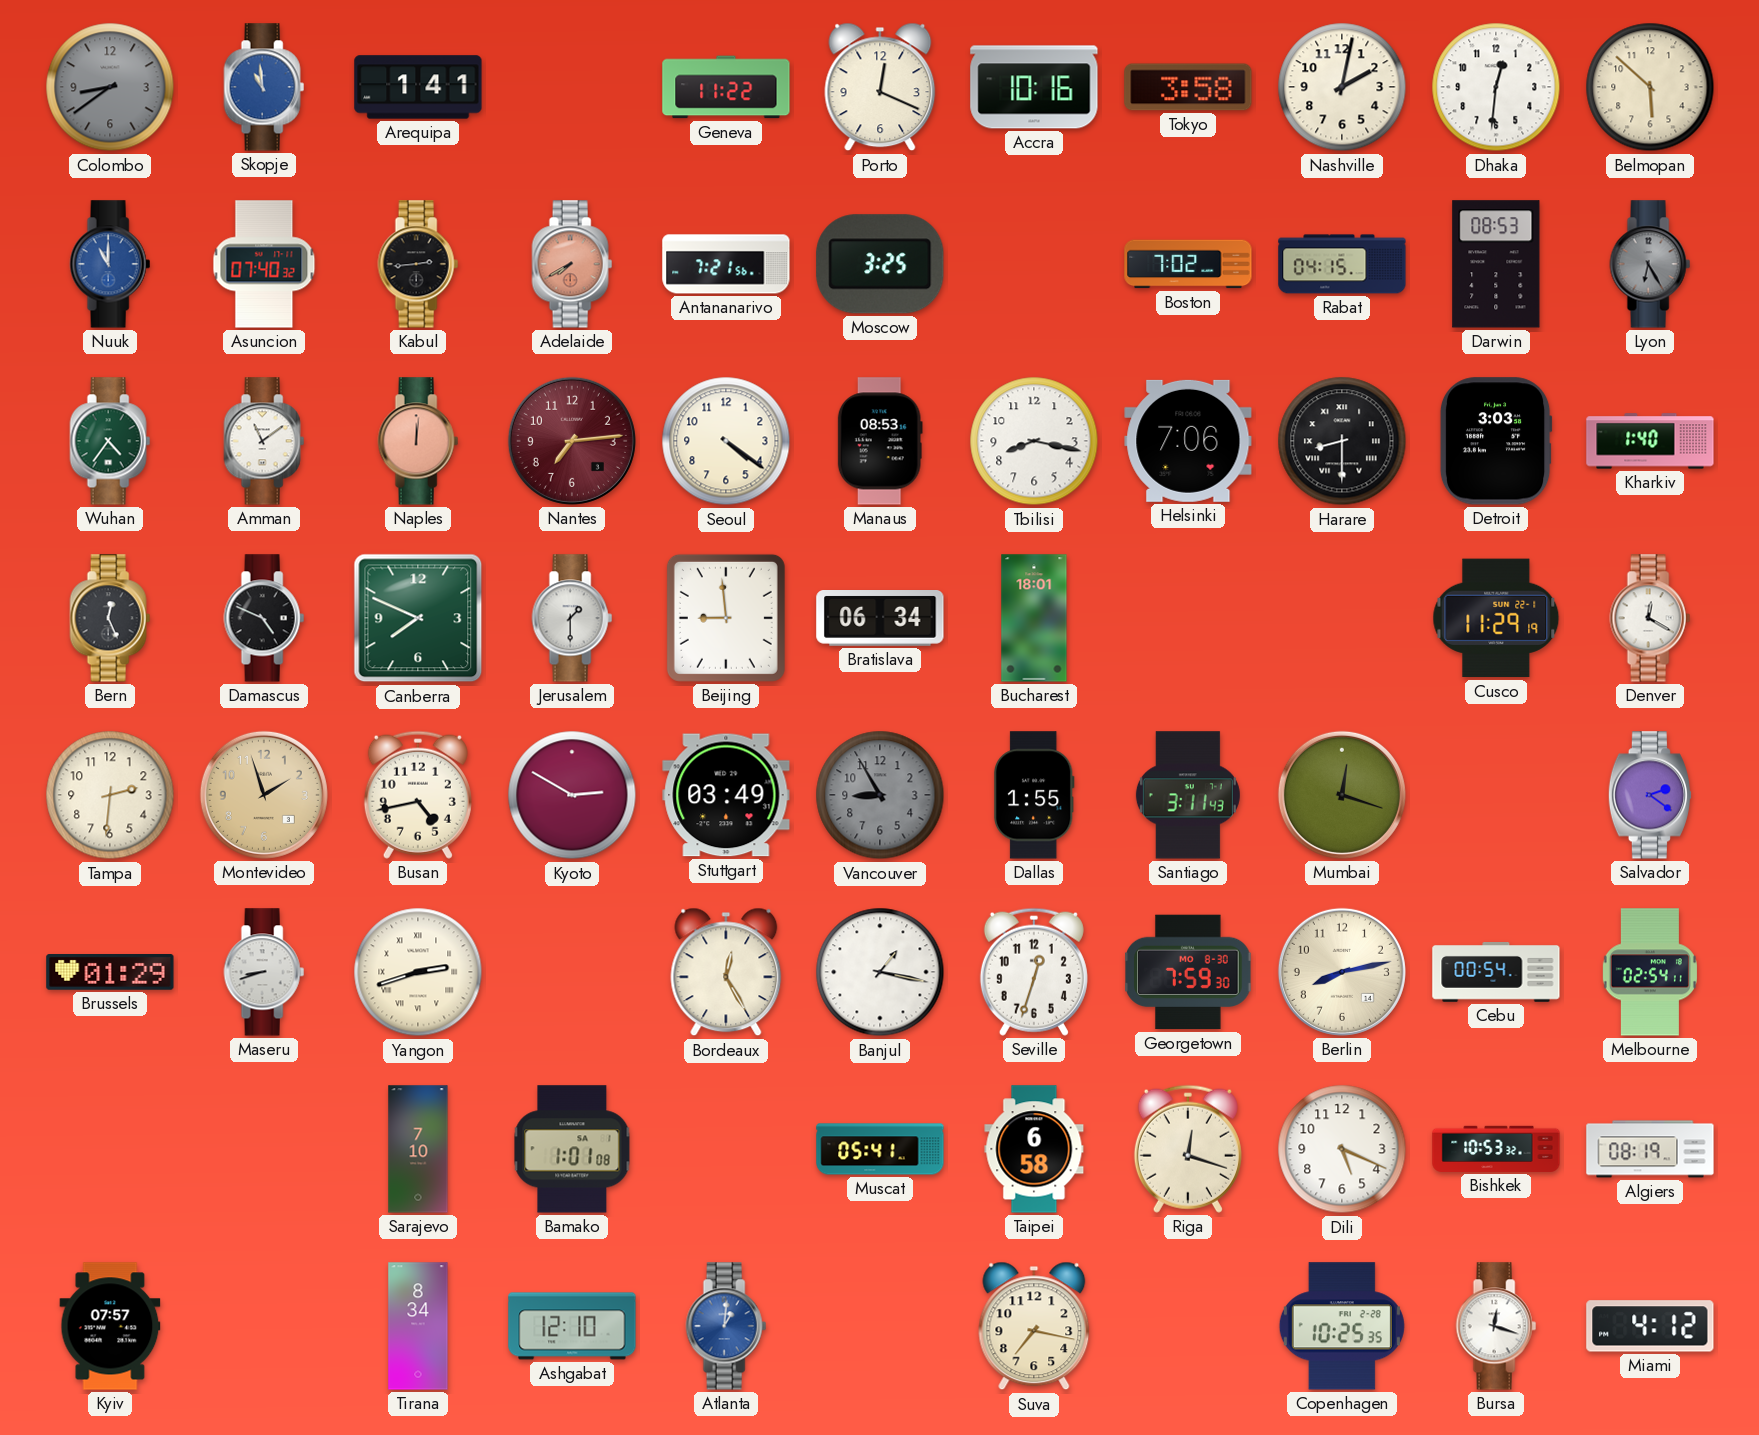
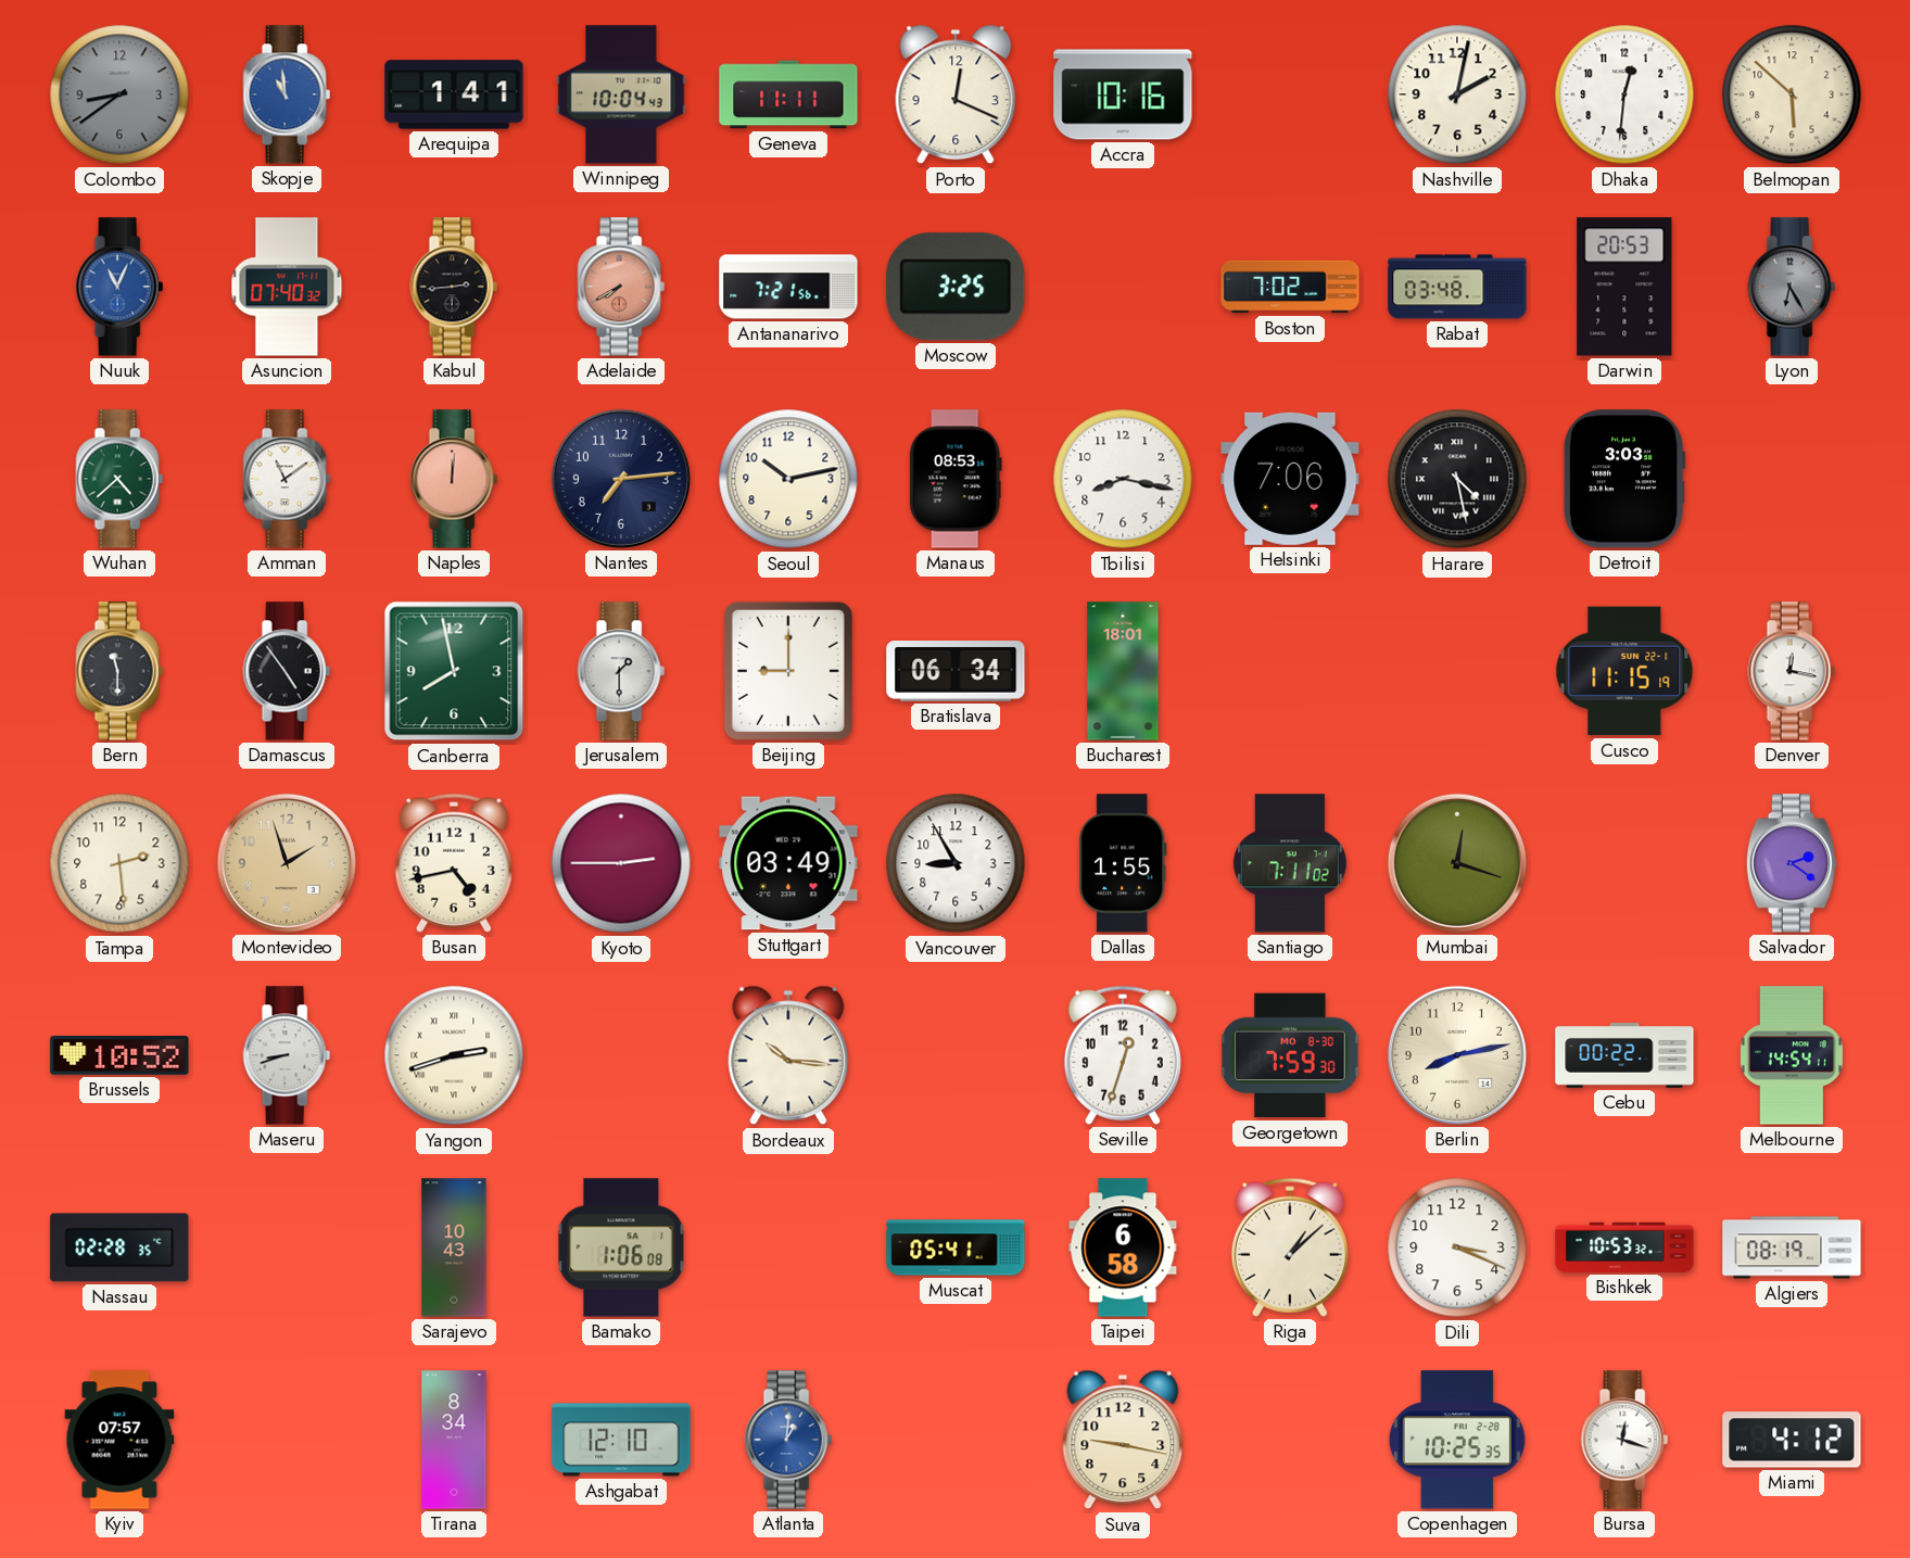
Winnipeg: none -> 10:04 (621, 94)
Geneva: 11:22 -> 11:11 (788, 94)
Tokyo: 3:58 -> none (1188, 87)
Nuuk: 11:00 -> 11:04 (119, 287)
Rabat: 04:15 -> 03:48 (1457, 287)
Darwin: 08:53 -> 20:53 (1624, 287)
Wuhan: 4:36 -> 4:38 (119, 479)
Nantes dial: burgundy -> navy (621, 479)
Seoul: 4:21 -> 10:13 (788, 479)
Harare: 8:30 -> 4:28 (1457, 479)
Kharkiv: 1:40 -> none (1650, 441)
Bern: 12:26 -> 11:30 (119, 671)
Damascus: 4:49 -> 4:54 (287, 671)
Canberra: 7:49 -> 7:58 (454, 671)
Beijing: 8:59 -> 9:00 (788, 671)
Cusco: 11:29 -> 11:15 (1624, 671)
Denver: 12:20 -> 12:17 (1792, 671)
Tampa: 2:31 -> 2:29 (119, 863)
Kyoto: 2:50 -> 2:45 (621, 863)
Vancouver dial: grey -> white (956, 863)
Santiago: 3:11 -> 7:11 (1290, 863)
Brussels: 01:29 -> 10:52 (119, 1056)
Bordeaux: 12:25 -> 10:16 (788, 1055)
Banjul: 1:17 -> none (880, 972)
Cebu: 00:54 -> 00:22 (1624, 1056)
Melbourne: 02:54 -> 14:54 (1792, 1055)
Nassau: none -> 02:28 (119, 1247)
Sarajevo: 7:10 -> 10:43 (454, 1247)
Bamako: 1:01 -> 1:06 (621, 1247)
Riga: 12:18 -> 1:08 (1290, 1247)
Dili: 5:19 -> 3:19 (1457, 1247)
Suva: 7:17 -> 9:17 (1123, 1440)
